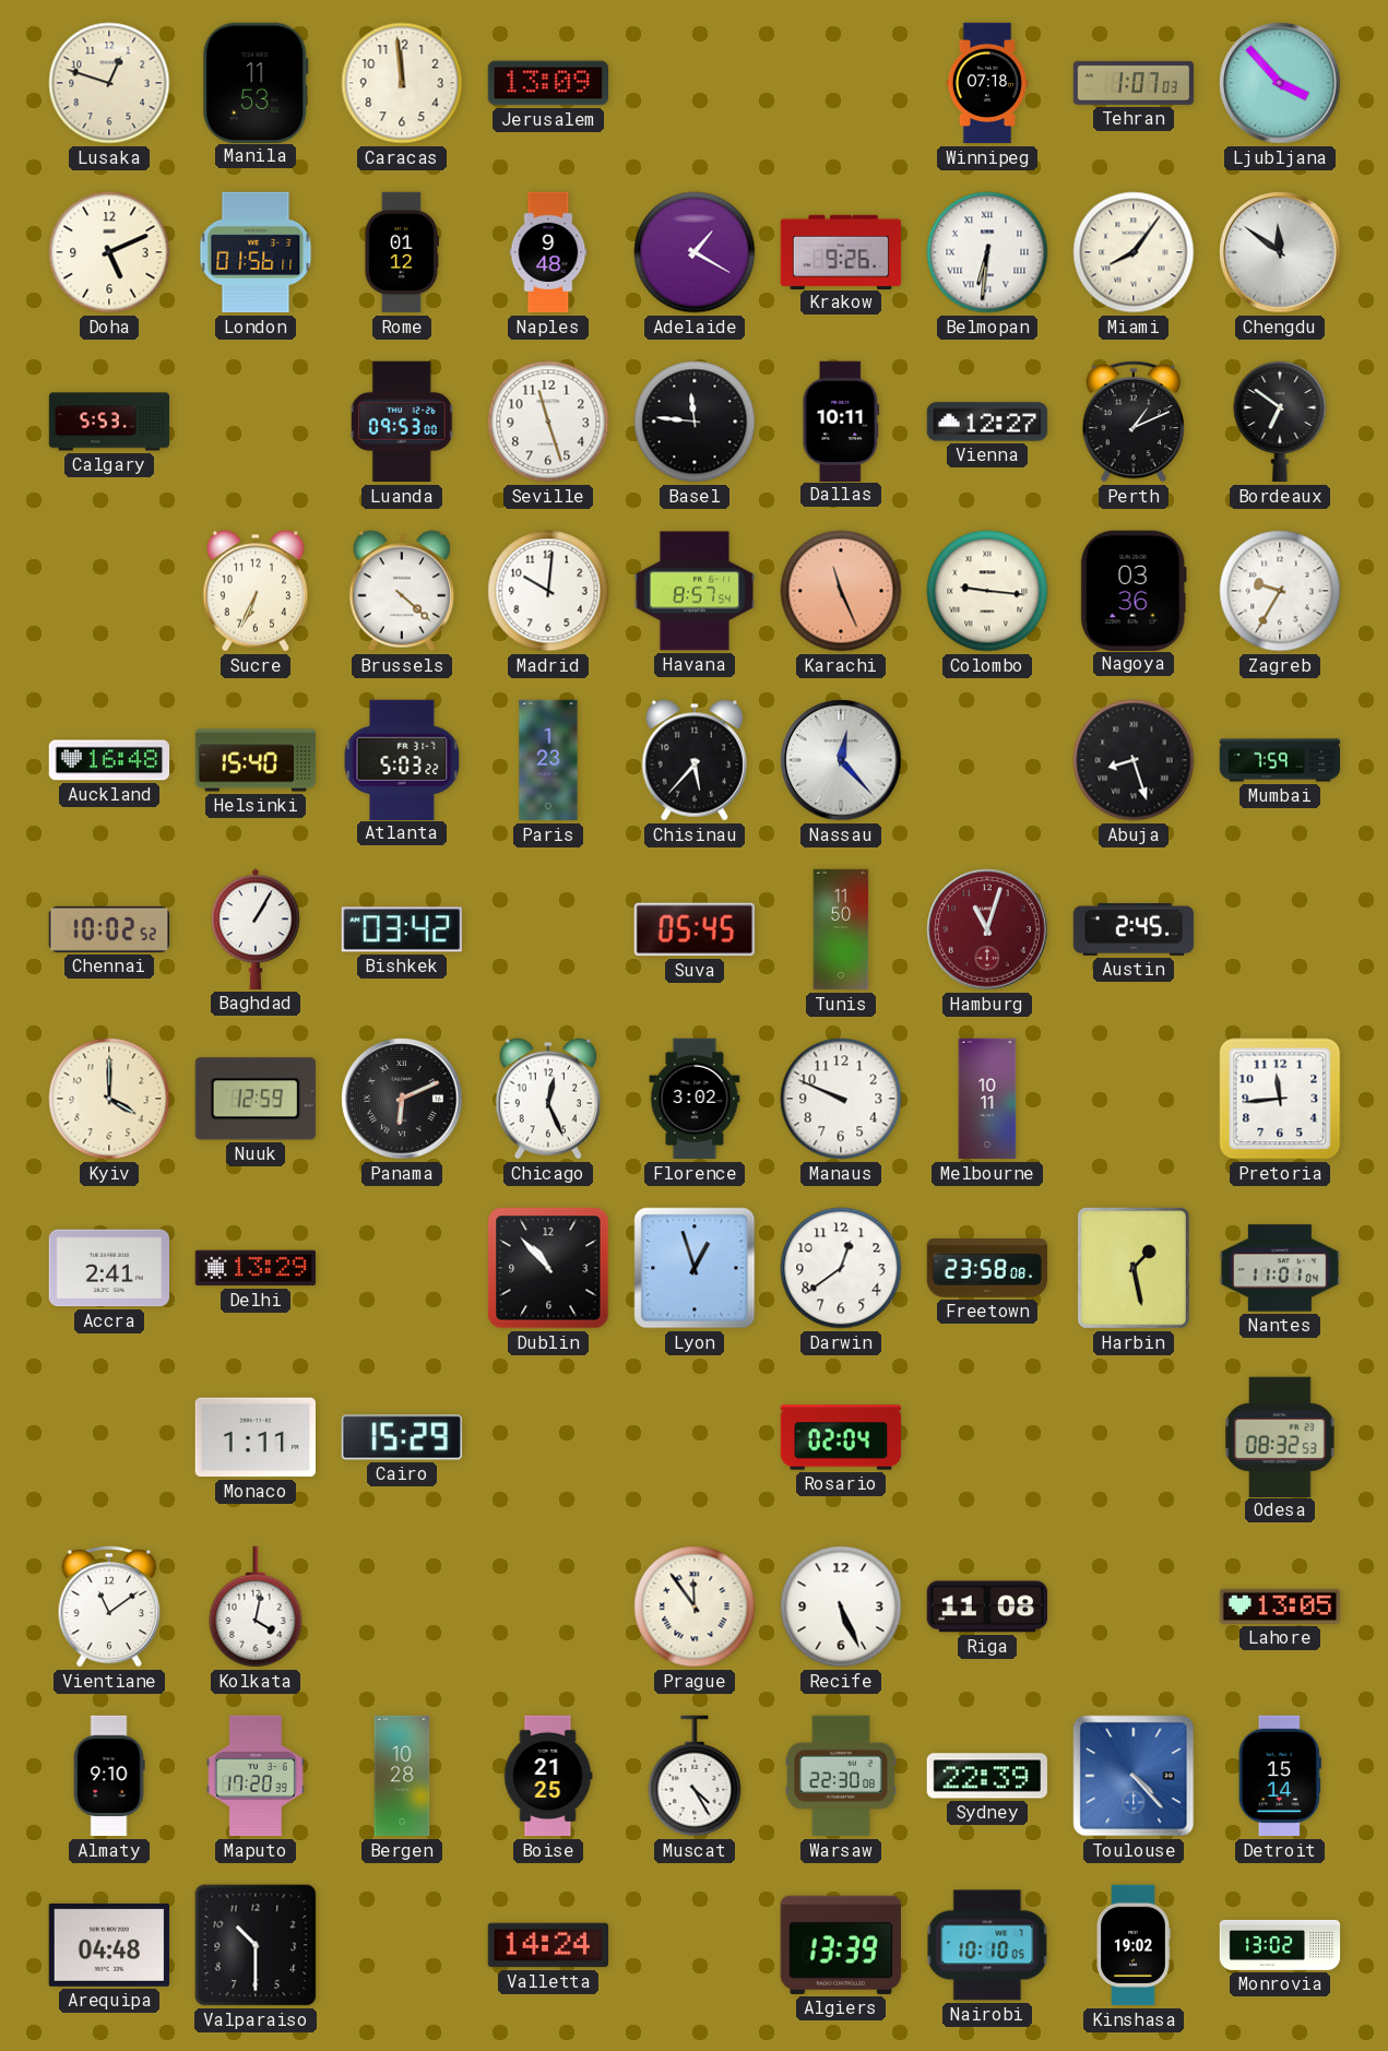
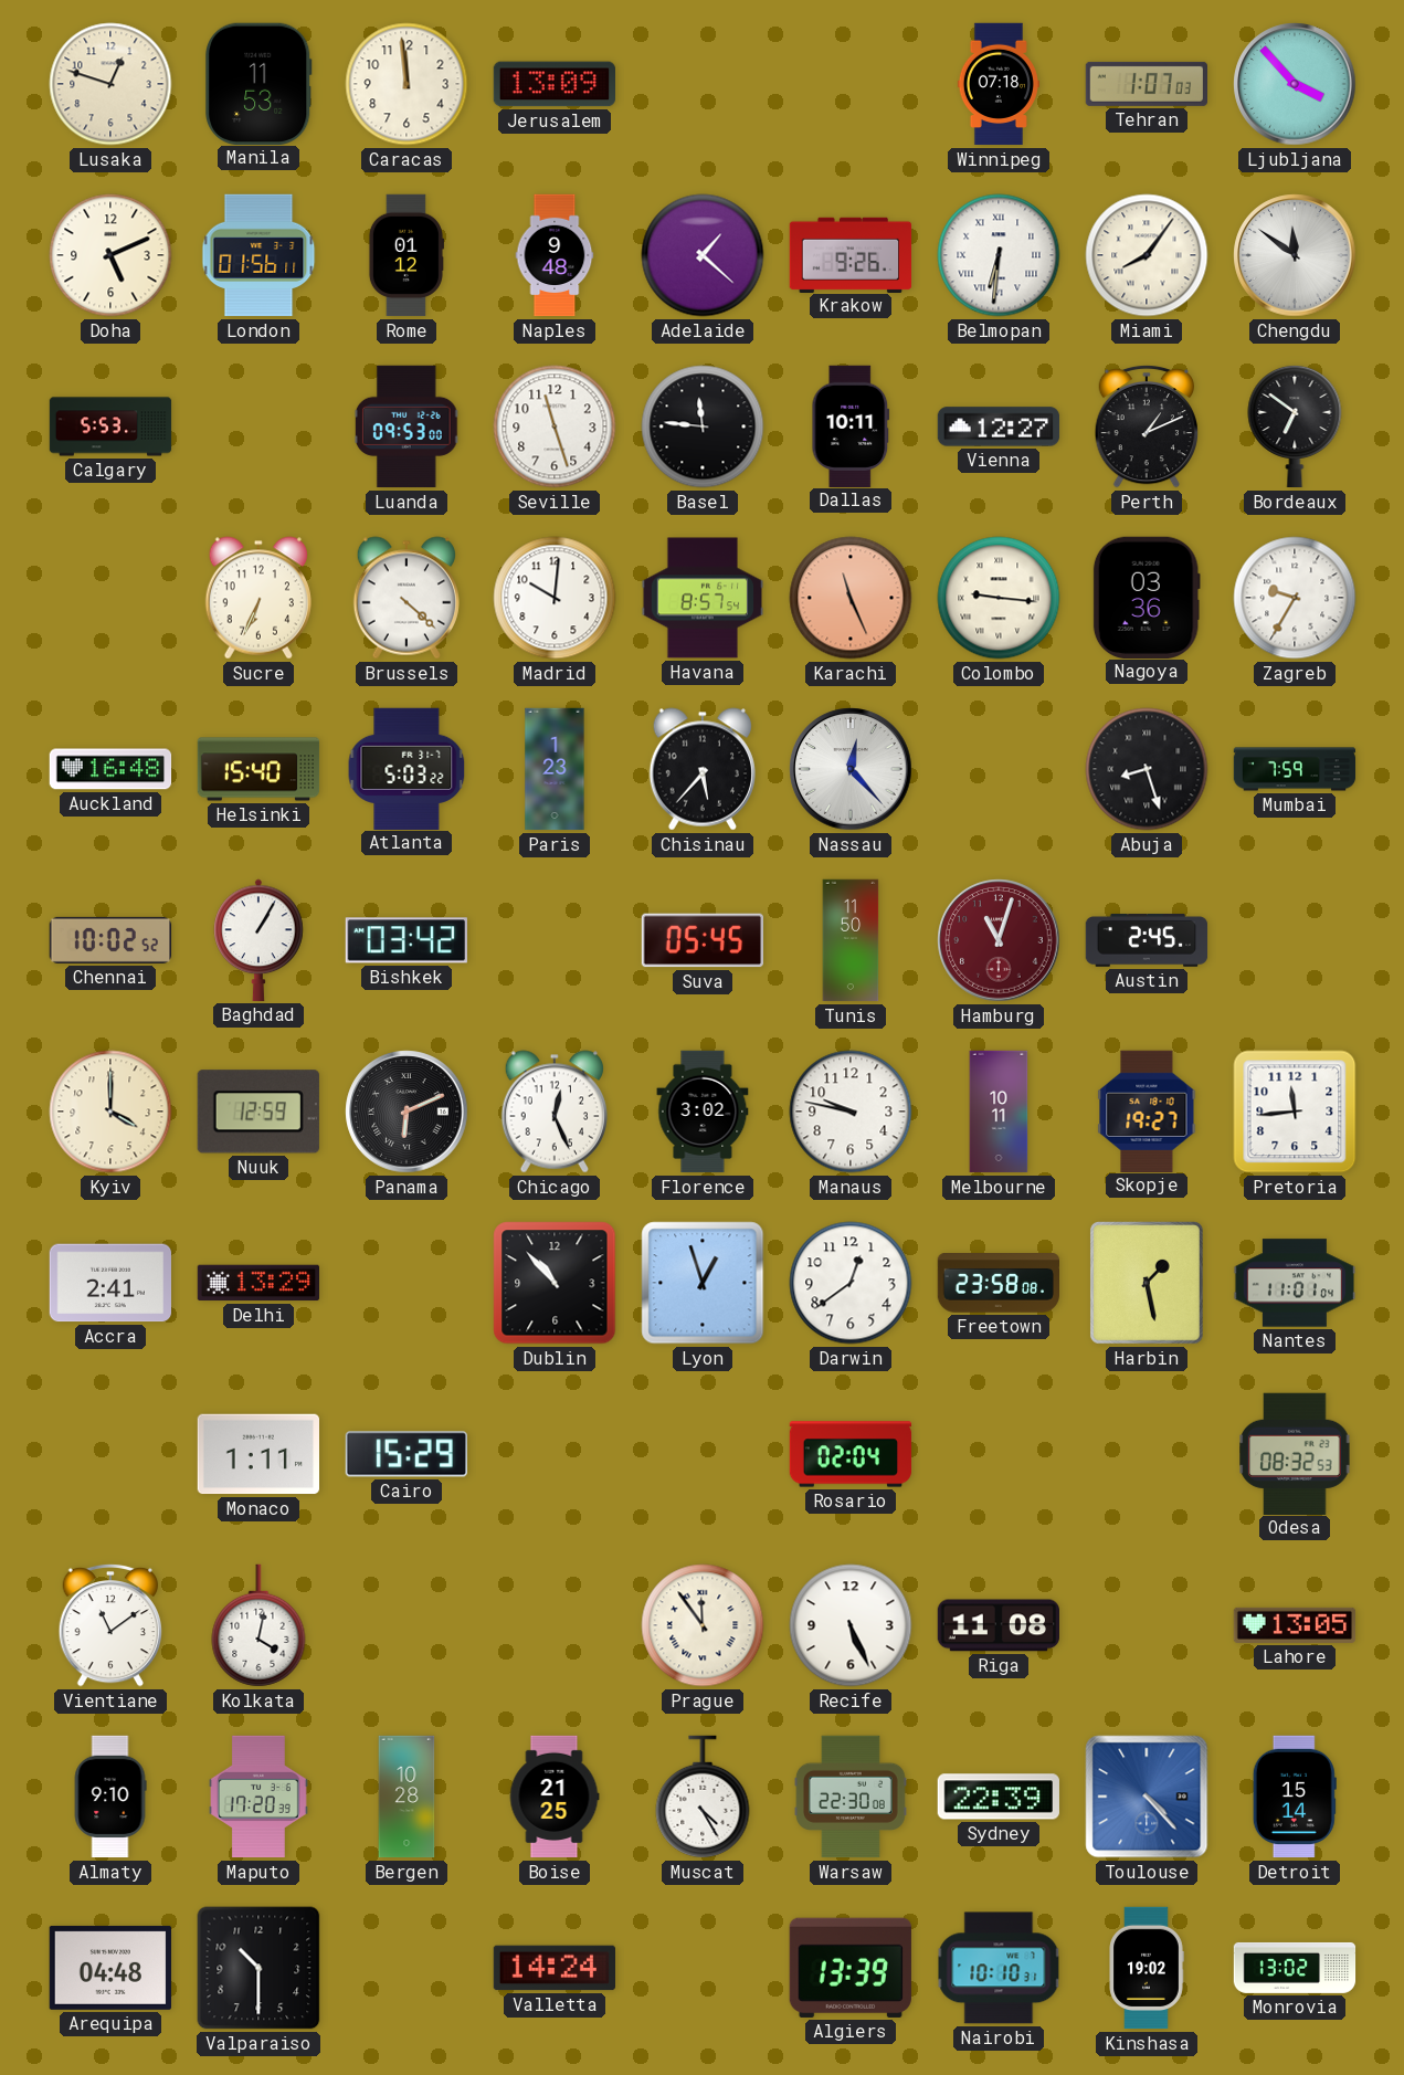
Adelaide: 1:20 -> 1:22 (703, 255)
Manaus: 9:49 -> 9:47 (851, 1112)
Skopje: none -> 19:27 (1147, 1110)
Nairobi: 10:10:05 -> 10:10:31 (999, 1968)
